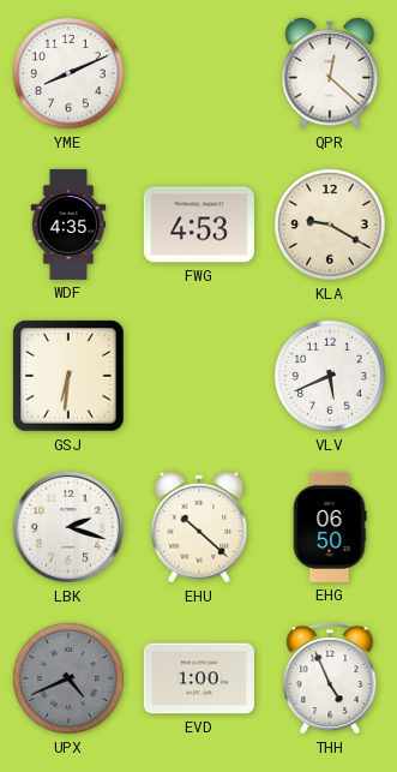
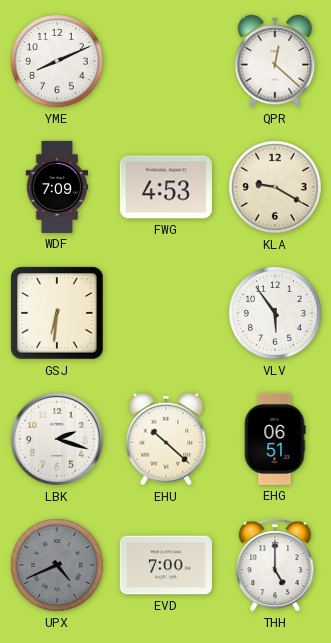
WDF: 4:35 -> 7:09 (57, 187)
VLV: 5:41 -> 5:54 (276, 314)
EHG: 06:50 -> 06:51 (275, 439)
EVD: 1:00 -> 7:00 (166, 565)
THH: 4:56 -> 5:00 (275, 565)
